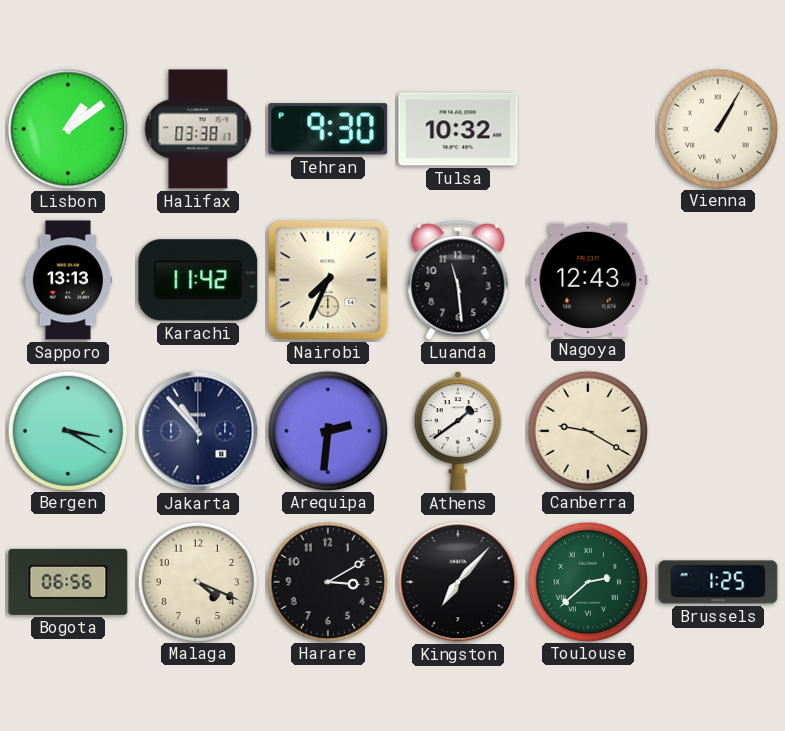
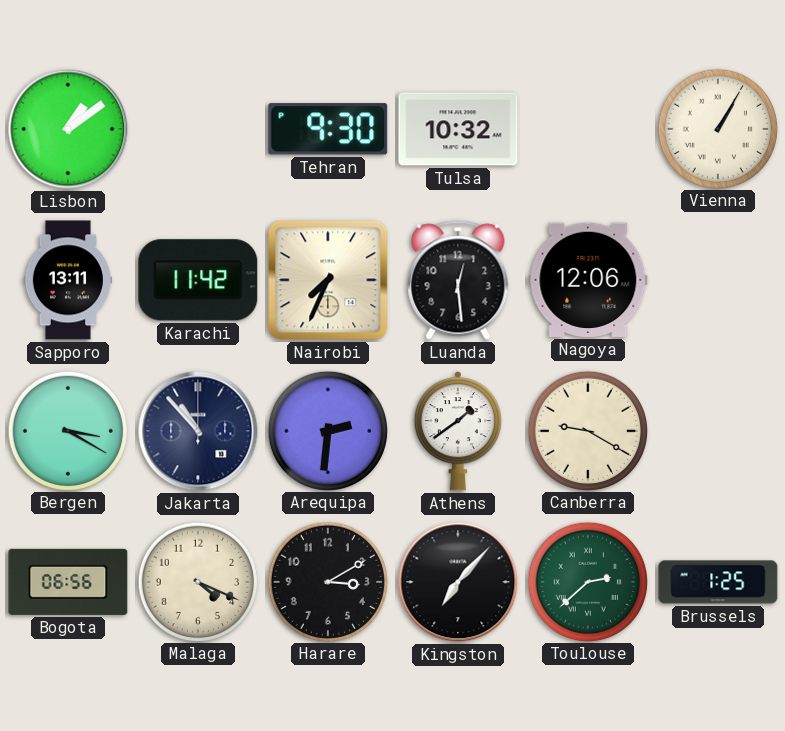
Halifax: 03:38 -> none (198, 129)
Sapporo: 13:13 -> 13:11 (68, 280)
Luanda: 11:29 -> 12:29 (458, 280)
Nagoya: 12:43 -> 12:06 (588, 280)
